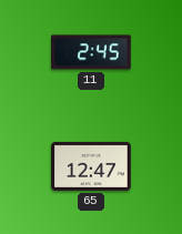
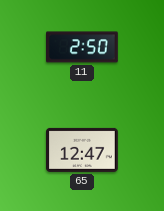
11: 2:45 -> 2:50 (82, 47)
